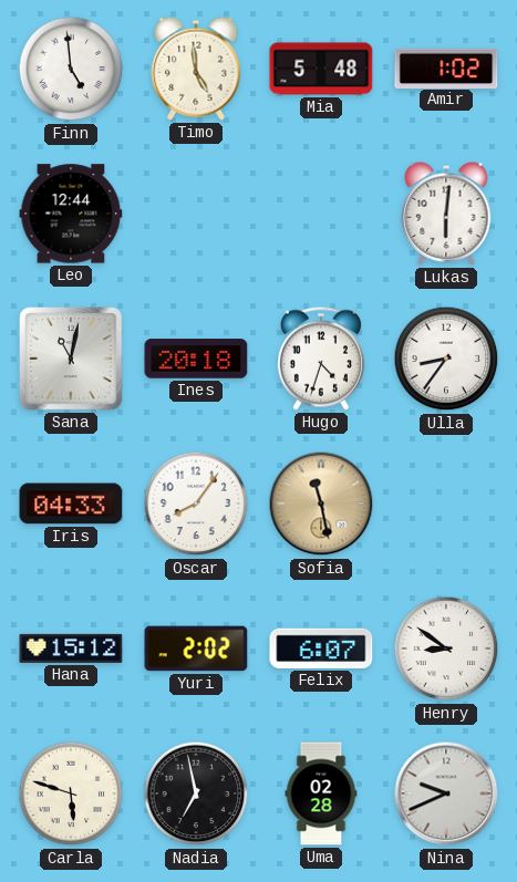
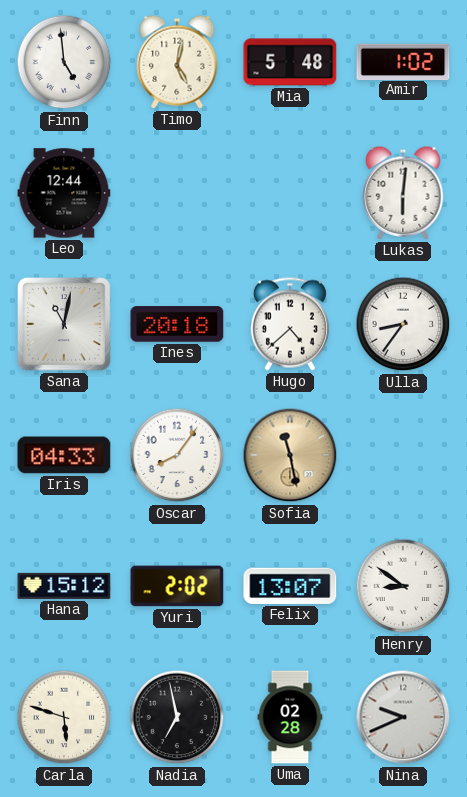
Timo: 4:59 -> 5:02 (177, 62)
Hugo: 4:33 -> 4:38 (290, 324)
Felix: 6:07 -> 13:07 (290, 586)
